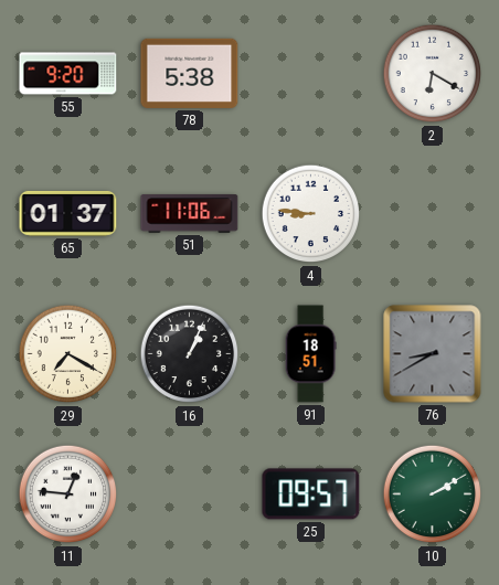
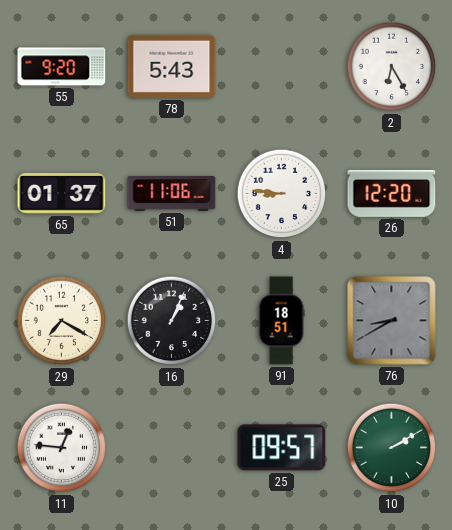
78: 5:38 -> 5:43 (172, 66)
2: 6:20 -> 6:25 (392, 67)
26: none -> 12:20 (392, 193)
